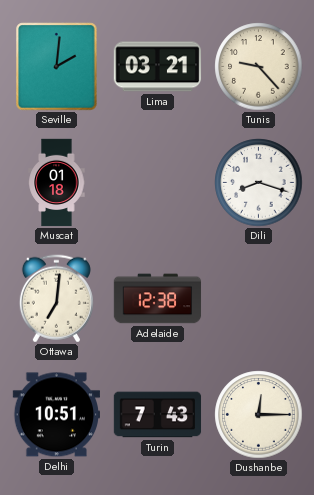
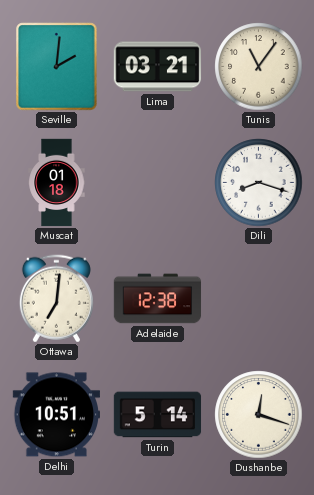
Tunis: 9:23 -> 11:06 (259, 67)
Turin: 7:43 -> 5:14 (158, 415)
Dushanbe: 12:15 -> 12:18 (259, 415)
